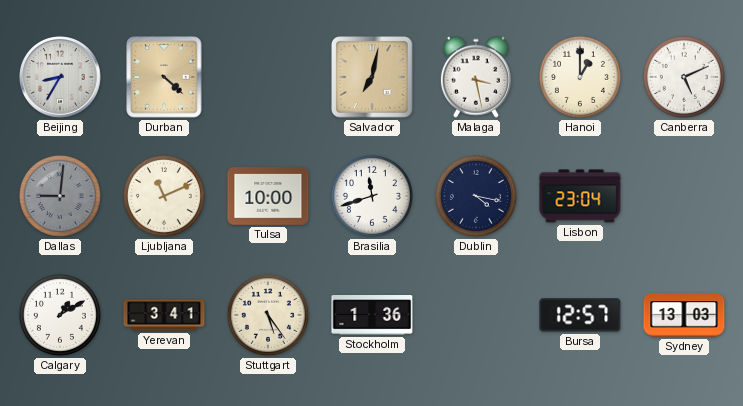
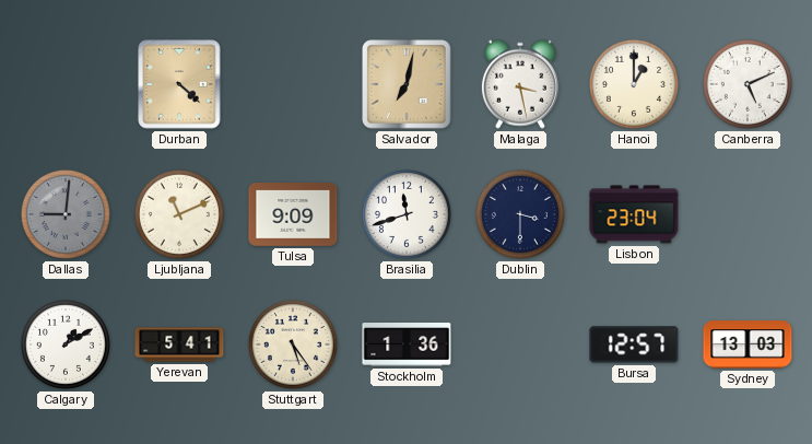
Beijing: 8:35 -> none (61, 78)
Tulsa: 10:00 -> 9:09 (293, 215)
Dublin: 4:17 -> 3:30 (520, 214)
Yerevan: 3:41 -> 5:41 (179, 344)
